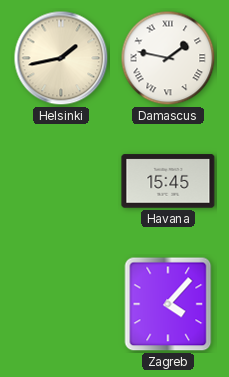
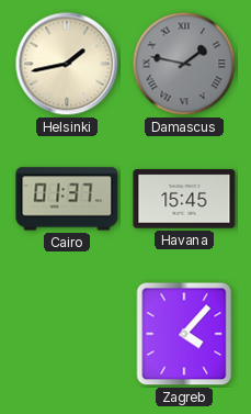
Damascus dial: white -> grey (184, 64)
Cairo: none -> 01:37 (67, 199)
